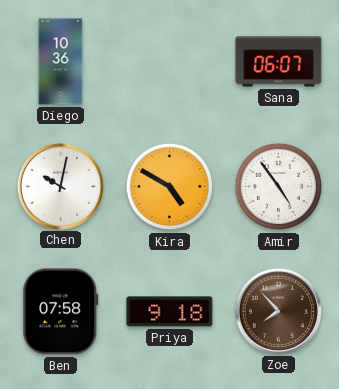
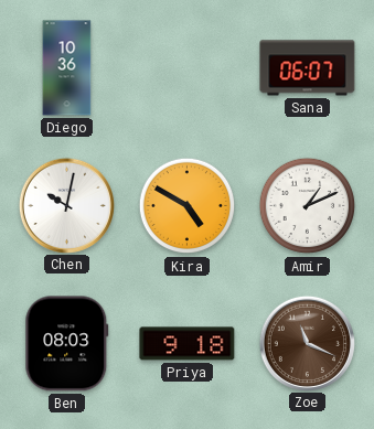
Amir: 4:54 -> 1:11 (308, 206)
Ben: 07:58 -> 08:03 (67, 344)
Zoe: 7:53 -> 11:19 (307, 343)
